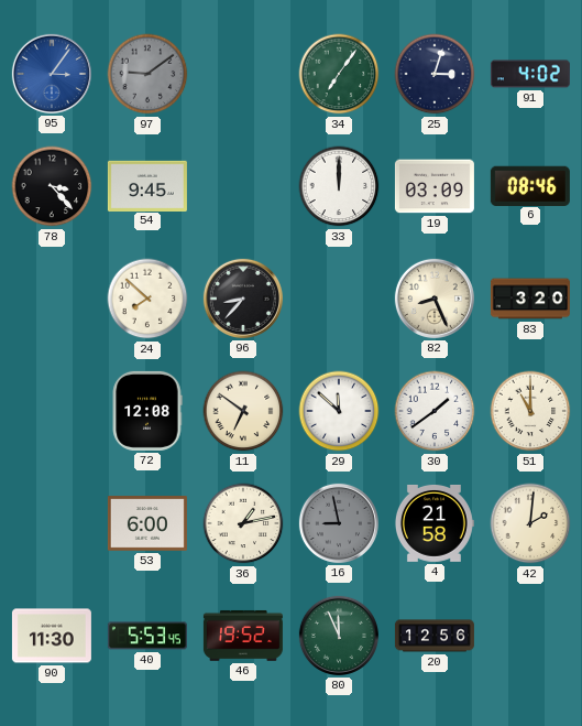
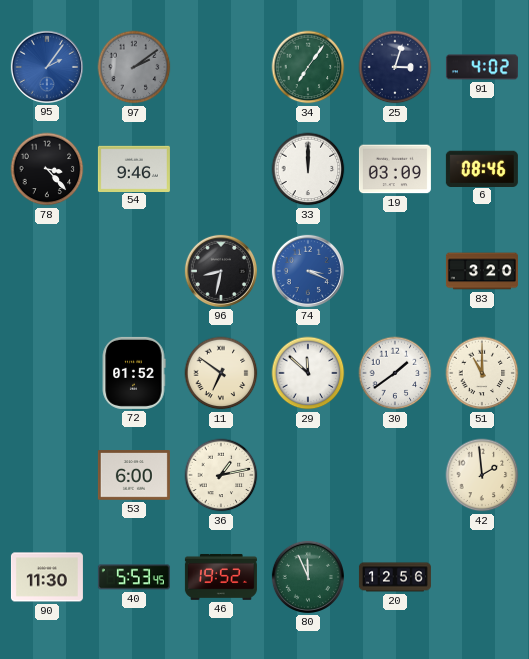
95: 3:06 -> 2:06 (47, 67)
97: 9:09 -> 2:09 (134, 67)
54: 9:45 -> 9:46 (134, 168)
24: 7:52 -> none (147, 299)
96: 8:37 -> 8:32 (221, 271)
74: none -> 3:19 (308, 271)
82: 8:26 -> none (435, 299)
72: 12:08 -> 01:52 (134, 373)
16: 8:58 -> none (339, 523)
4: 21:58 -> none (433, 523)
42: 2:01 -> 1:59 (482, 475)
